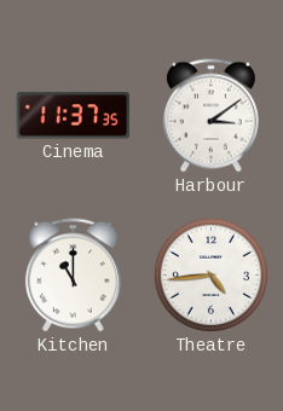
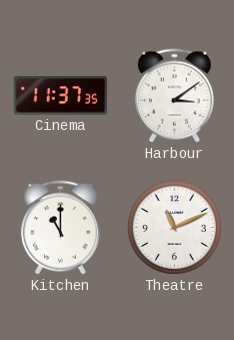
Theatre: 4:44 -> 11:11 (174, 227)
